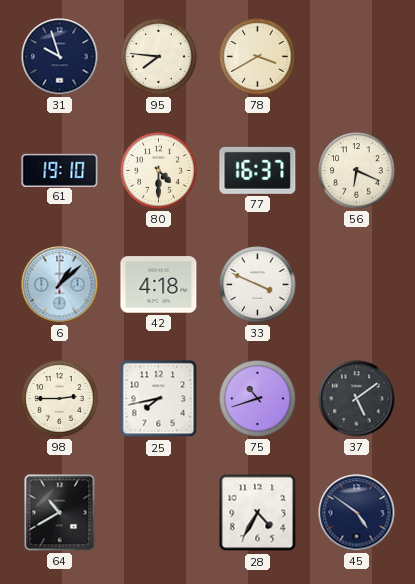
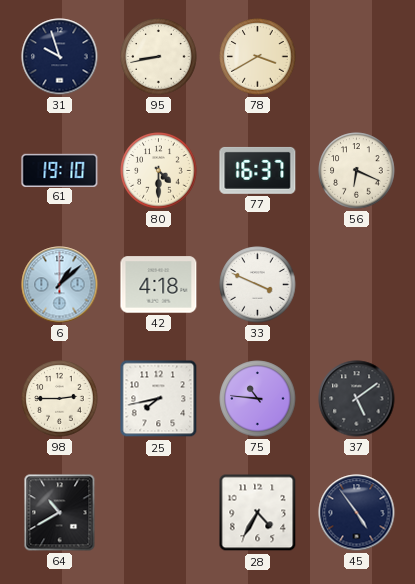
95: 7:46 -> 8:43 (159, 57)
75: 10:42 -> 10:46 (258, 399)
45: 4:51 -> 4:54 (357, 513)
